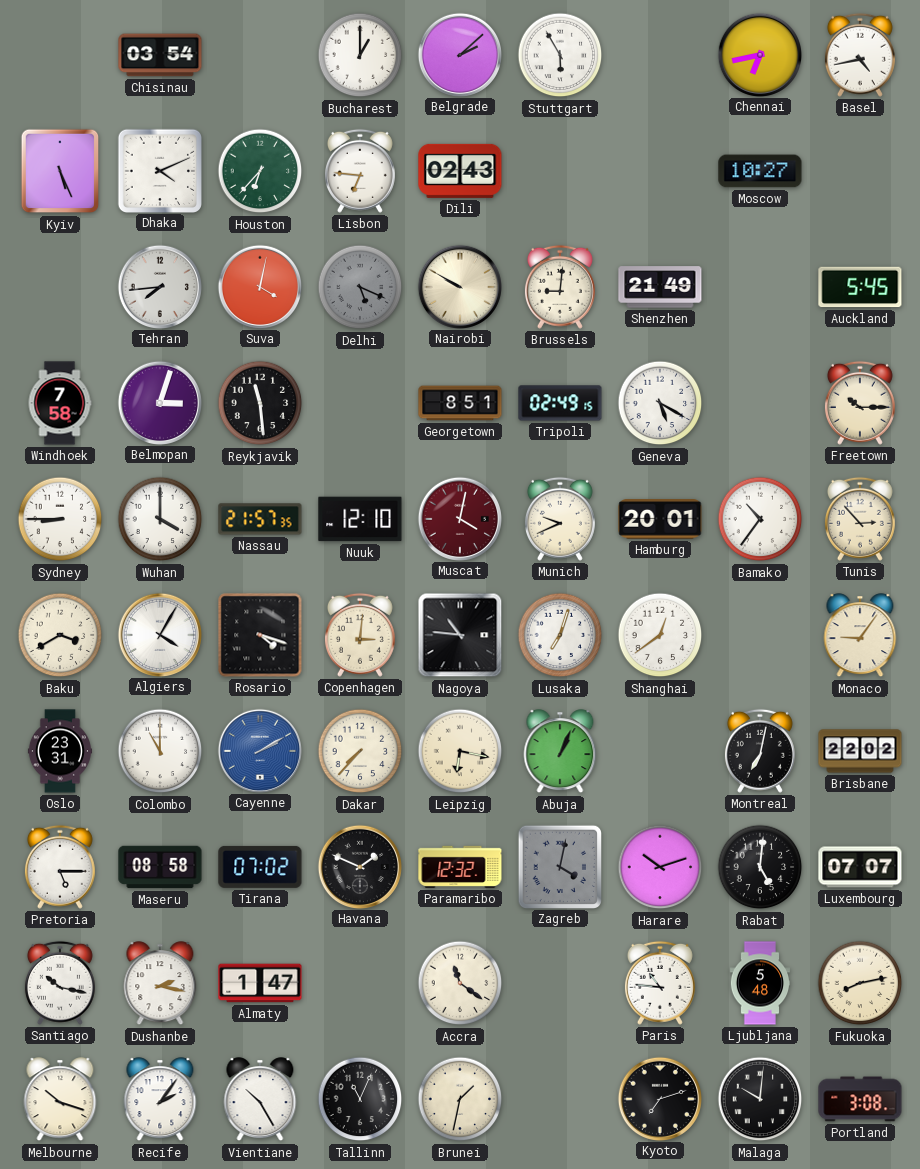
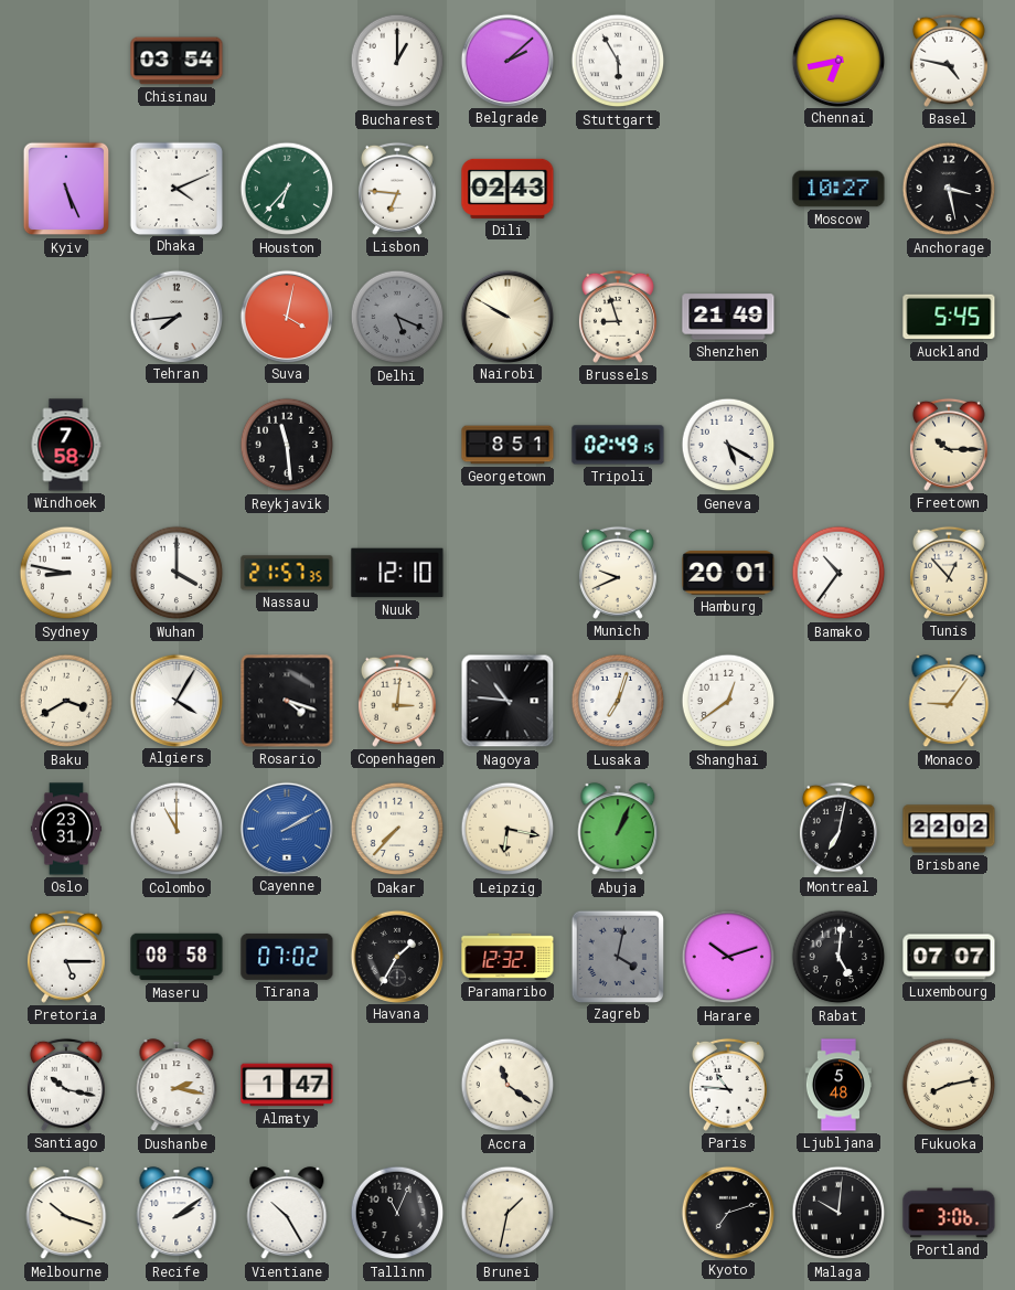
Basel: 4:43 -> 4:47 (949, 61)
Anchorage: none -> 3:28 (949, 189)
Brussels: 9:01 -> 8:57 (618, 317)
Belmopan: 3:03 -> none (159, 402)
Sydney: 8:45 -> 8:47 (66, 573)
Muscat: 4:02 -> none (459, 518)
Tunis: 2:53 -> 12:53 (949, 573)
Havana: 1:49 -> 1:35 (396, 956)
Recife: 2:06 -> 2:09 (177, 1214)
Portland: 3:08 -> 3:06 (949, 1213)
